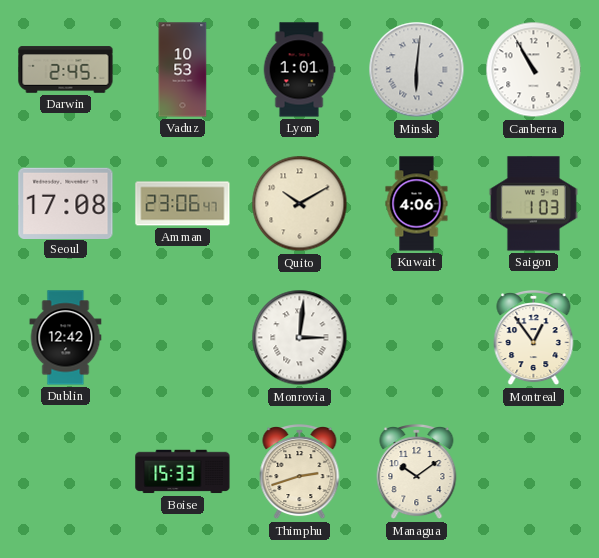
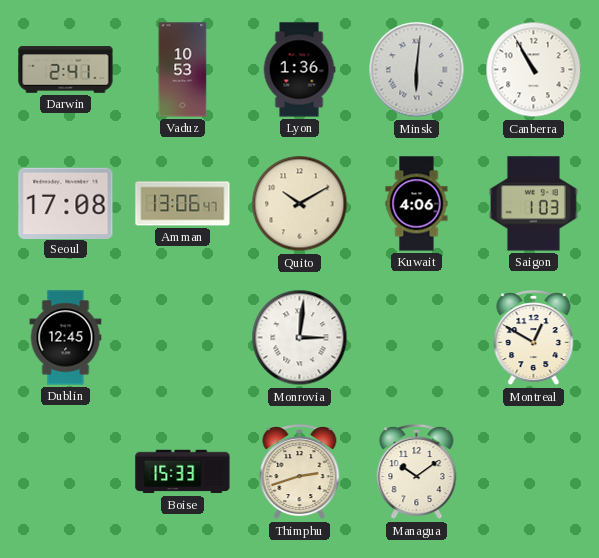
Darwin: 2:45 -> 2:41 (66, 70)
Lyon: 1:01 -> 1:36 (299, 70)
Amman: 23:06 -> 13:06 (183, 204)
Dublin: 12:42 -> 12:45 (66, 338)
Montreal: 12:54 -> 12:50 (534, 339)
